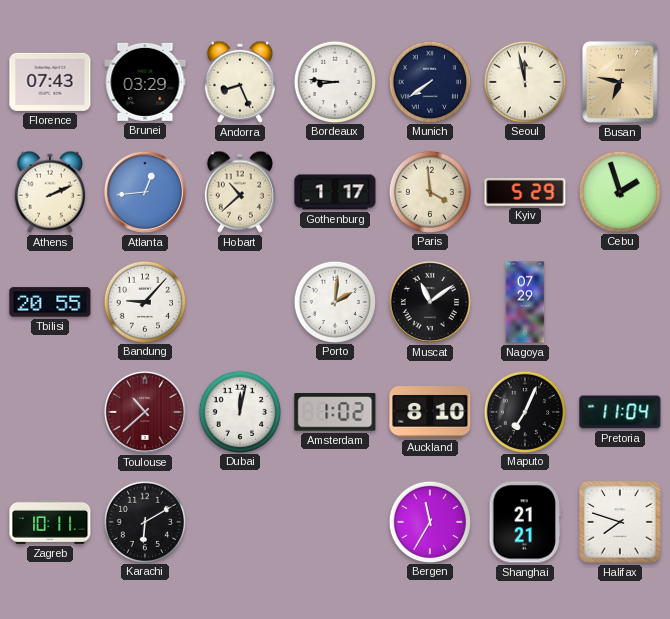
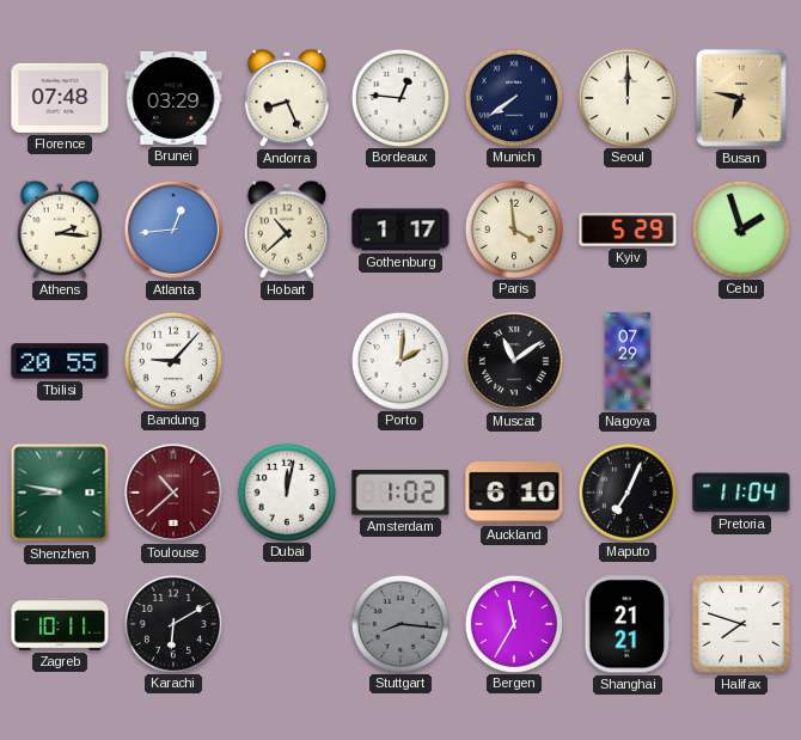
Florence: 07:43 -> 07:48 (60, 98)
Bordeaux: 8:46 -> 12:46 (399, 97)
Seoul: 11:58 -> 12:00 (626, 97)
Athens: 2:11 -> 2:16 (60, 230)
Shenzhen: none -> 8:47 (60, 493)
Auckland: 8:10 -> 6:10 (514, 493)
Stuttgart: none -> 8:16 (399, 623)
